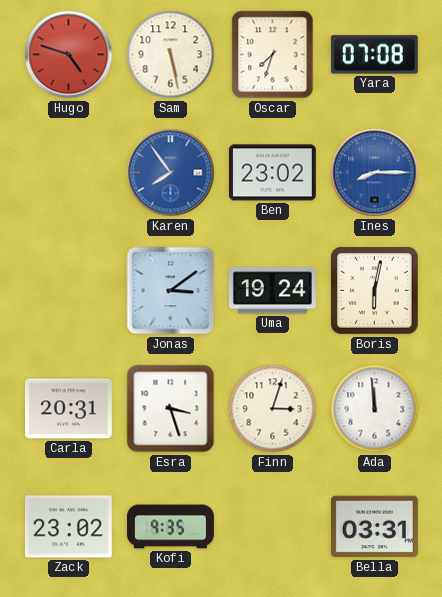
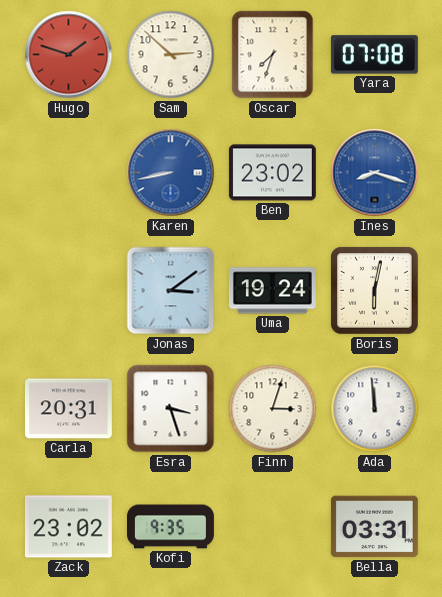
Hugo: 4:48 -> 1:48 (69, 55)
Sam: 5:28 -> 2:52 (171, 55)
Karen: 7:54 -> 8:43 (171, 173)
Ines: 8:15 -> 8:18 (375, 173)
